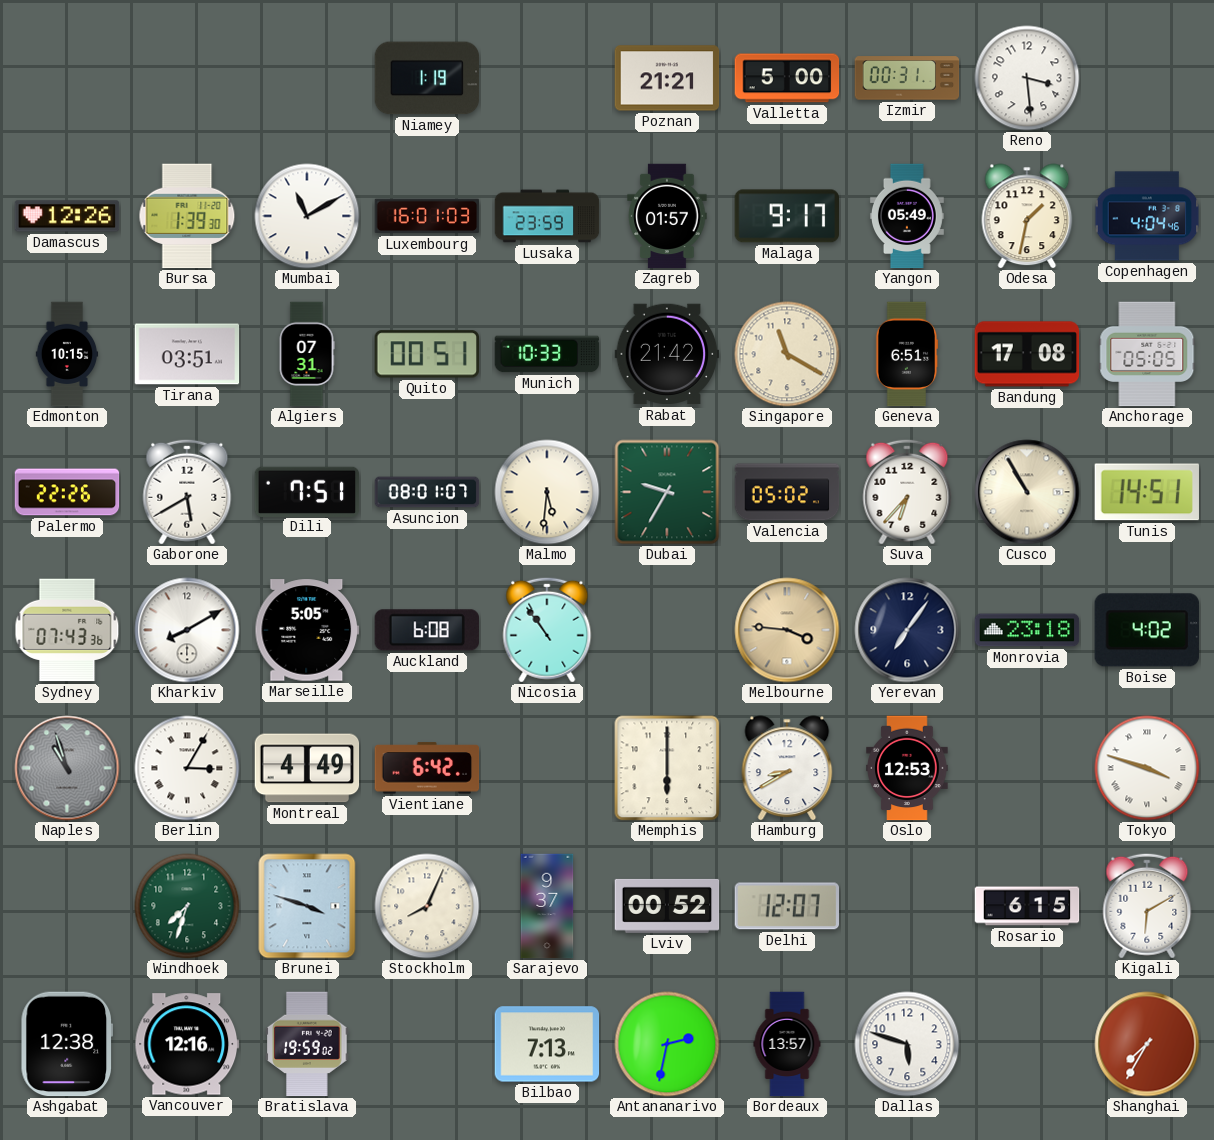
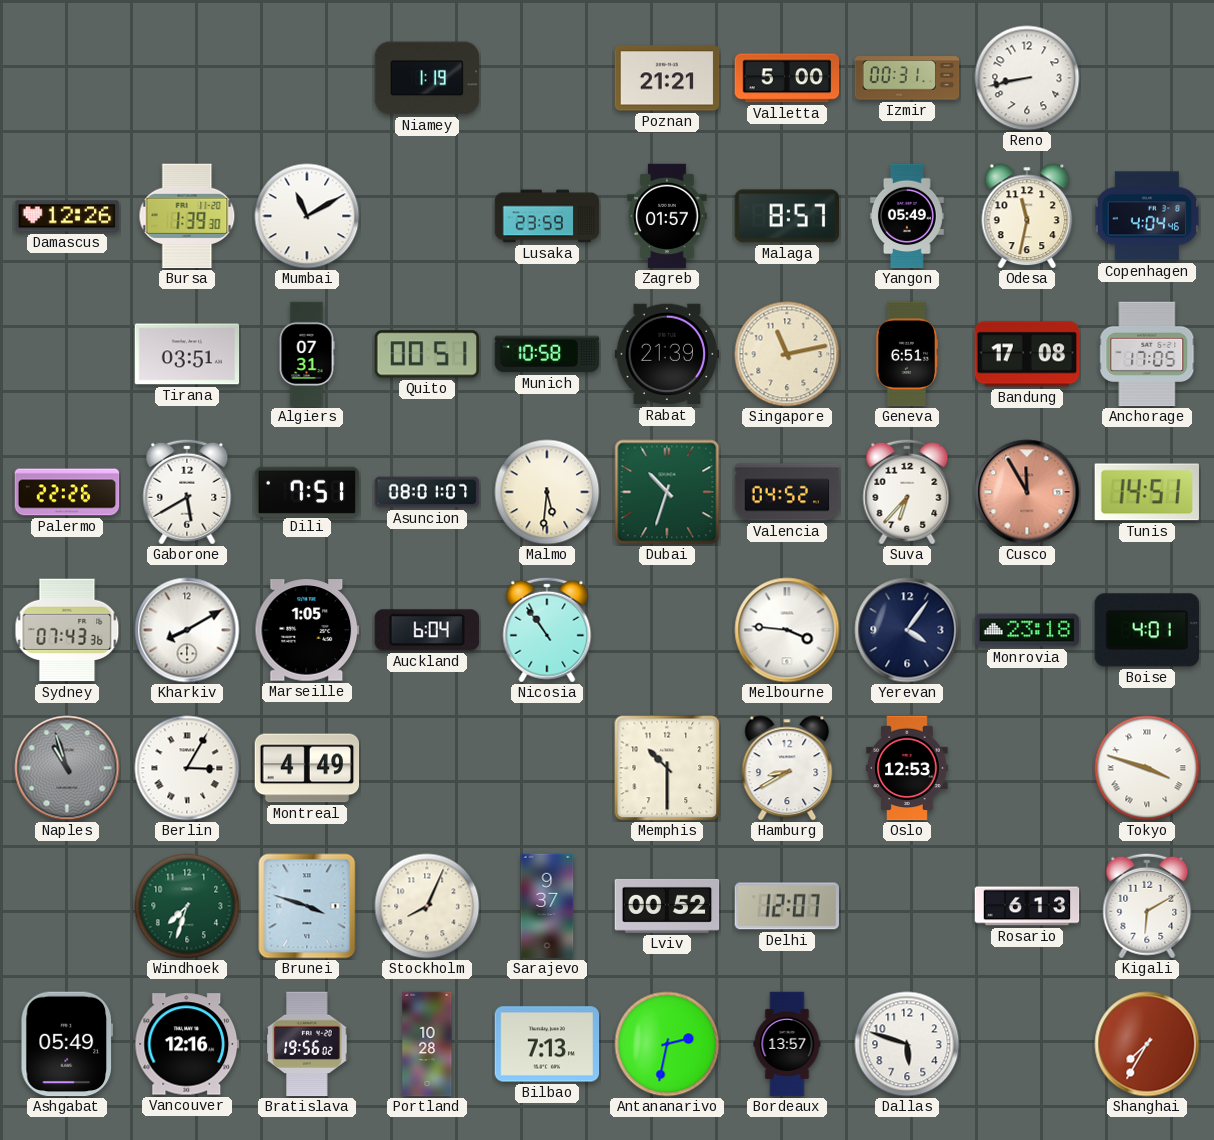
Reno: 3:29 -> 8:43 (1027, 78)
Luxembourg: 16:01 -> none (427, 216)
Malaga: 9:17 -> 8:57 (786, 216)
Odesa: 1:32 -> 11:32 (1027, 216)
Edmonton: 10:15 -> none (67, 354)
Munich: 10:33 -> 10:58 (547, 354)
Rabat: 21:42 -> 21:39 (667, 354)
Singapore: 11:20 -> 11:13 (787, 354)
Anchorage: 05:05 -> 17:05 (1147, 354)
Dubai: 9:35 -> 10:33 (667, 492)
Valencia: 05:02 -> 04:52 (787, 492)
Cusco: 10:55 -> 11:55 (1027, 492)
Cusco dial: cream -> salmon (1027, 492)
Marseille: 5:05 -> 1:05 (307, 630)
Auckland: 6:08 -> 6:04 (427, 630)
Melbourne dial: champagne -> white (787, 630)
Yerevan: 7:06 -> 4:06 (907, 630)
Boise: 4:02 -> 4:01 (1147, 630)
Vientiane: 6:42 -> none (427, 768)
Memphis: 6:00 -> 10:30 (667, 768)
Rosario: 6:15 -> 6:13 (1027, 906)
Ashgabat: 12:38 -> 05:49 (66, 1044)
Bratislava: 19:59 -> 19:56 (307, 1044)
Portland: none -> 10:28 (427, 1044)
